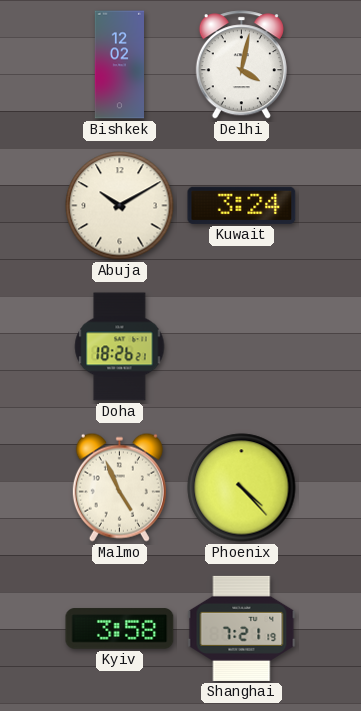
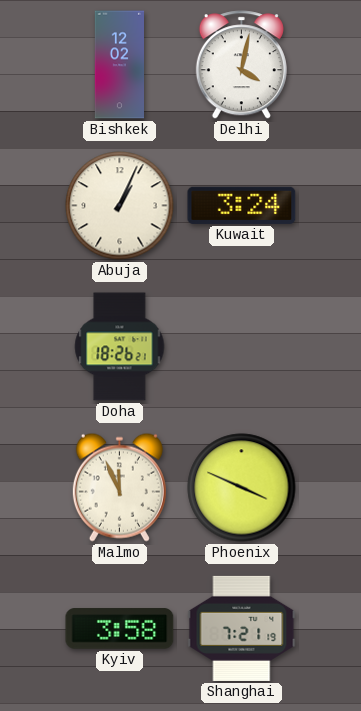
Abuja: 10:10 -> 1:04 (120, 206)
Malmo: 4:56 -> 11:56 (119, 487)
Phoenix: 4:23 -> 3:49 (242, 488)
